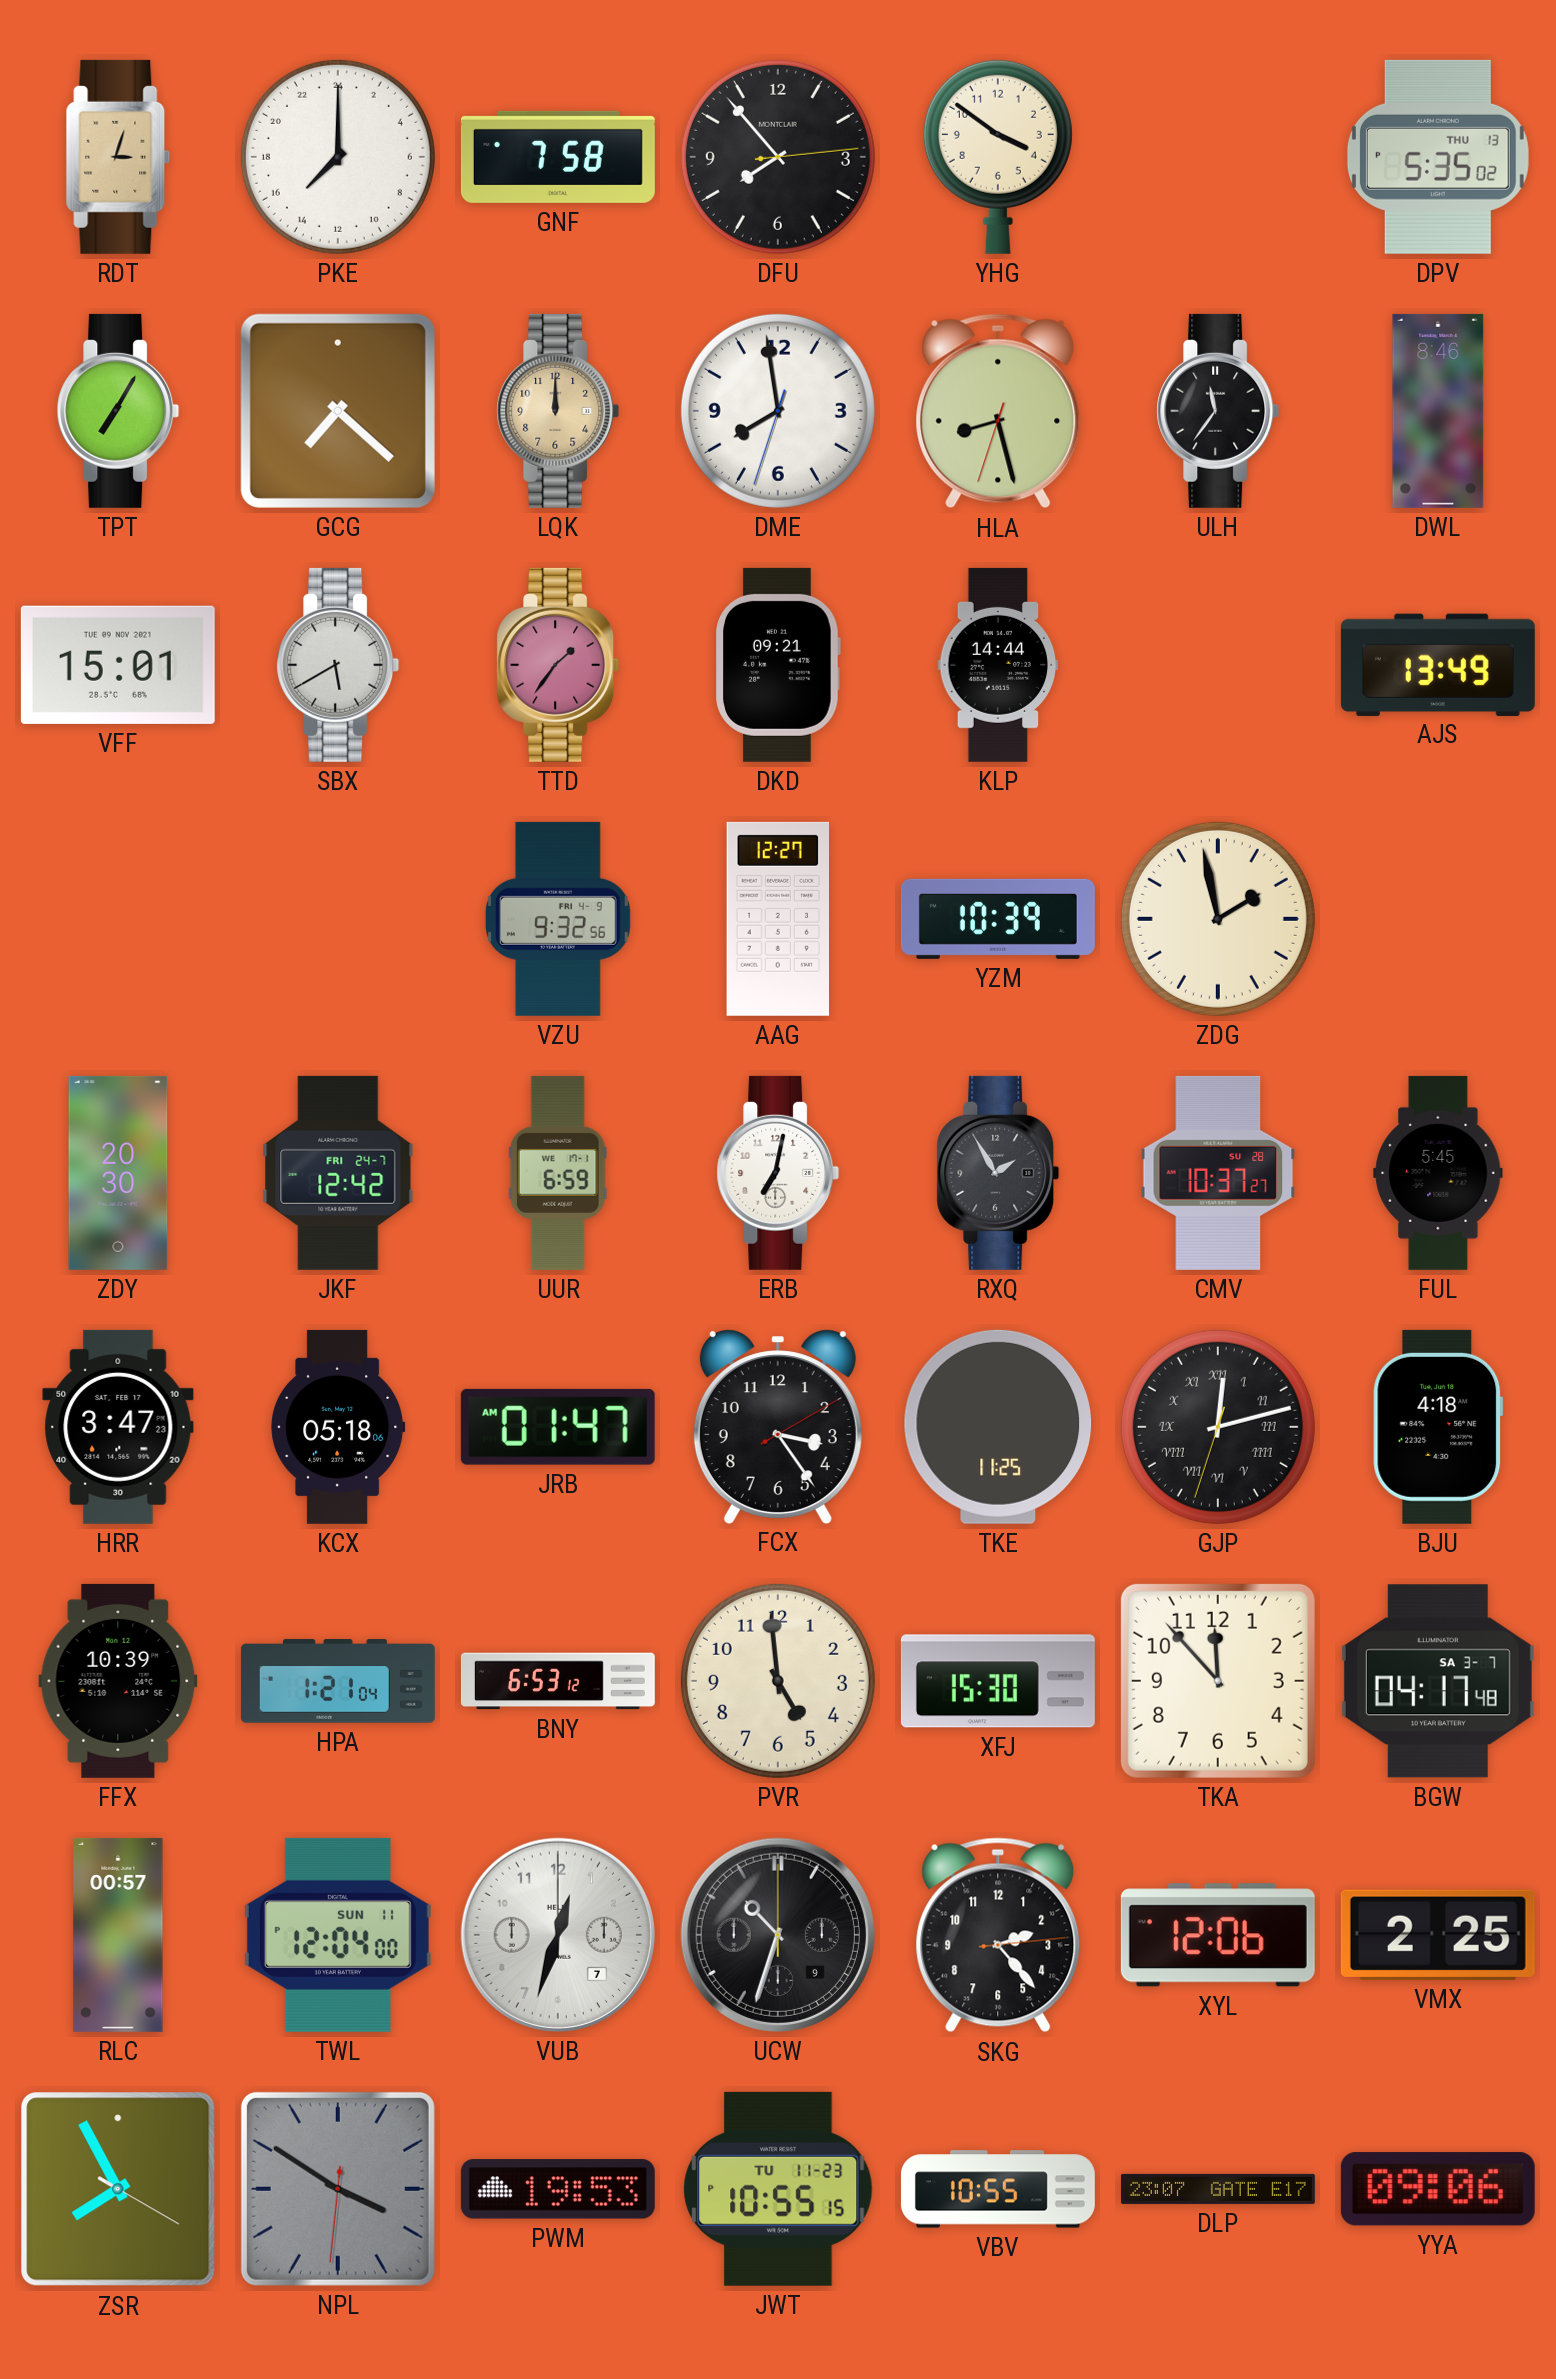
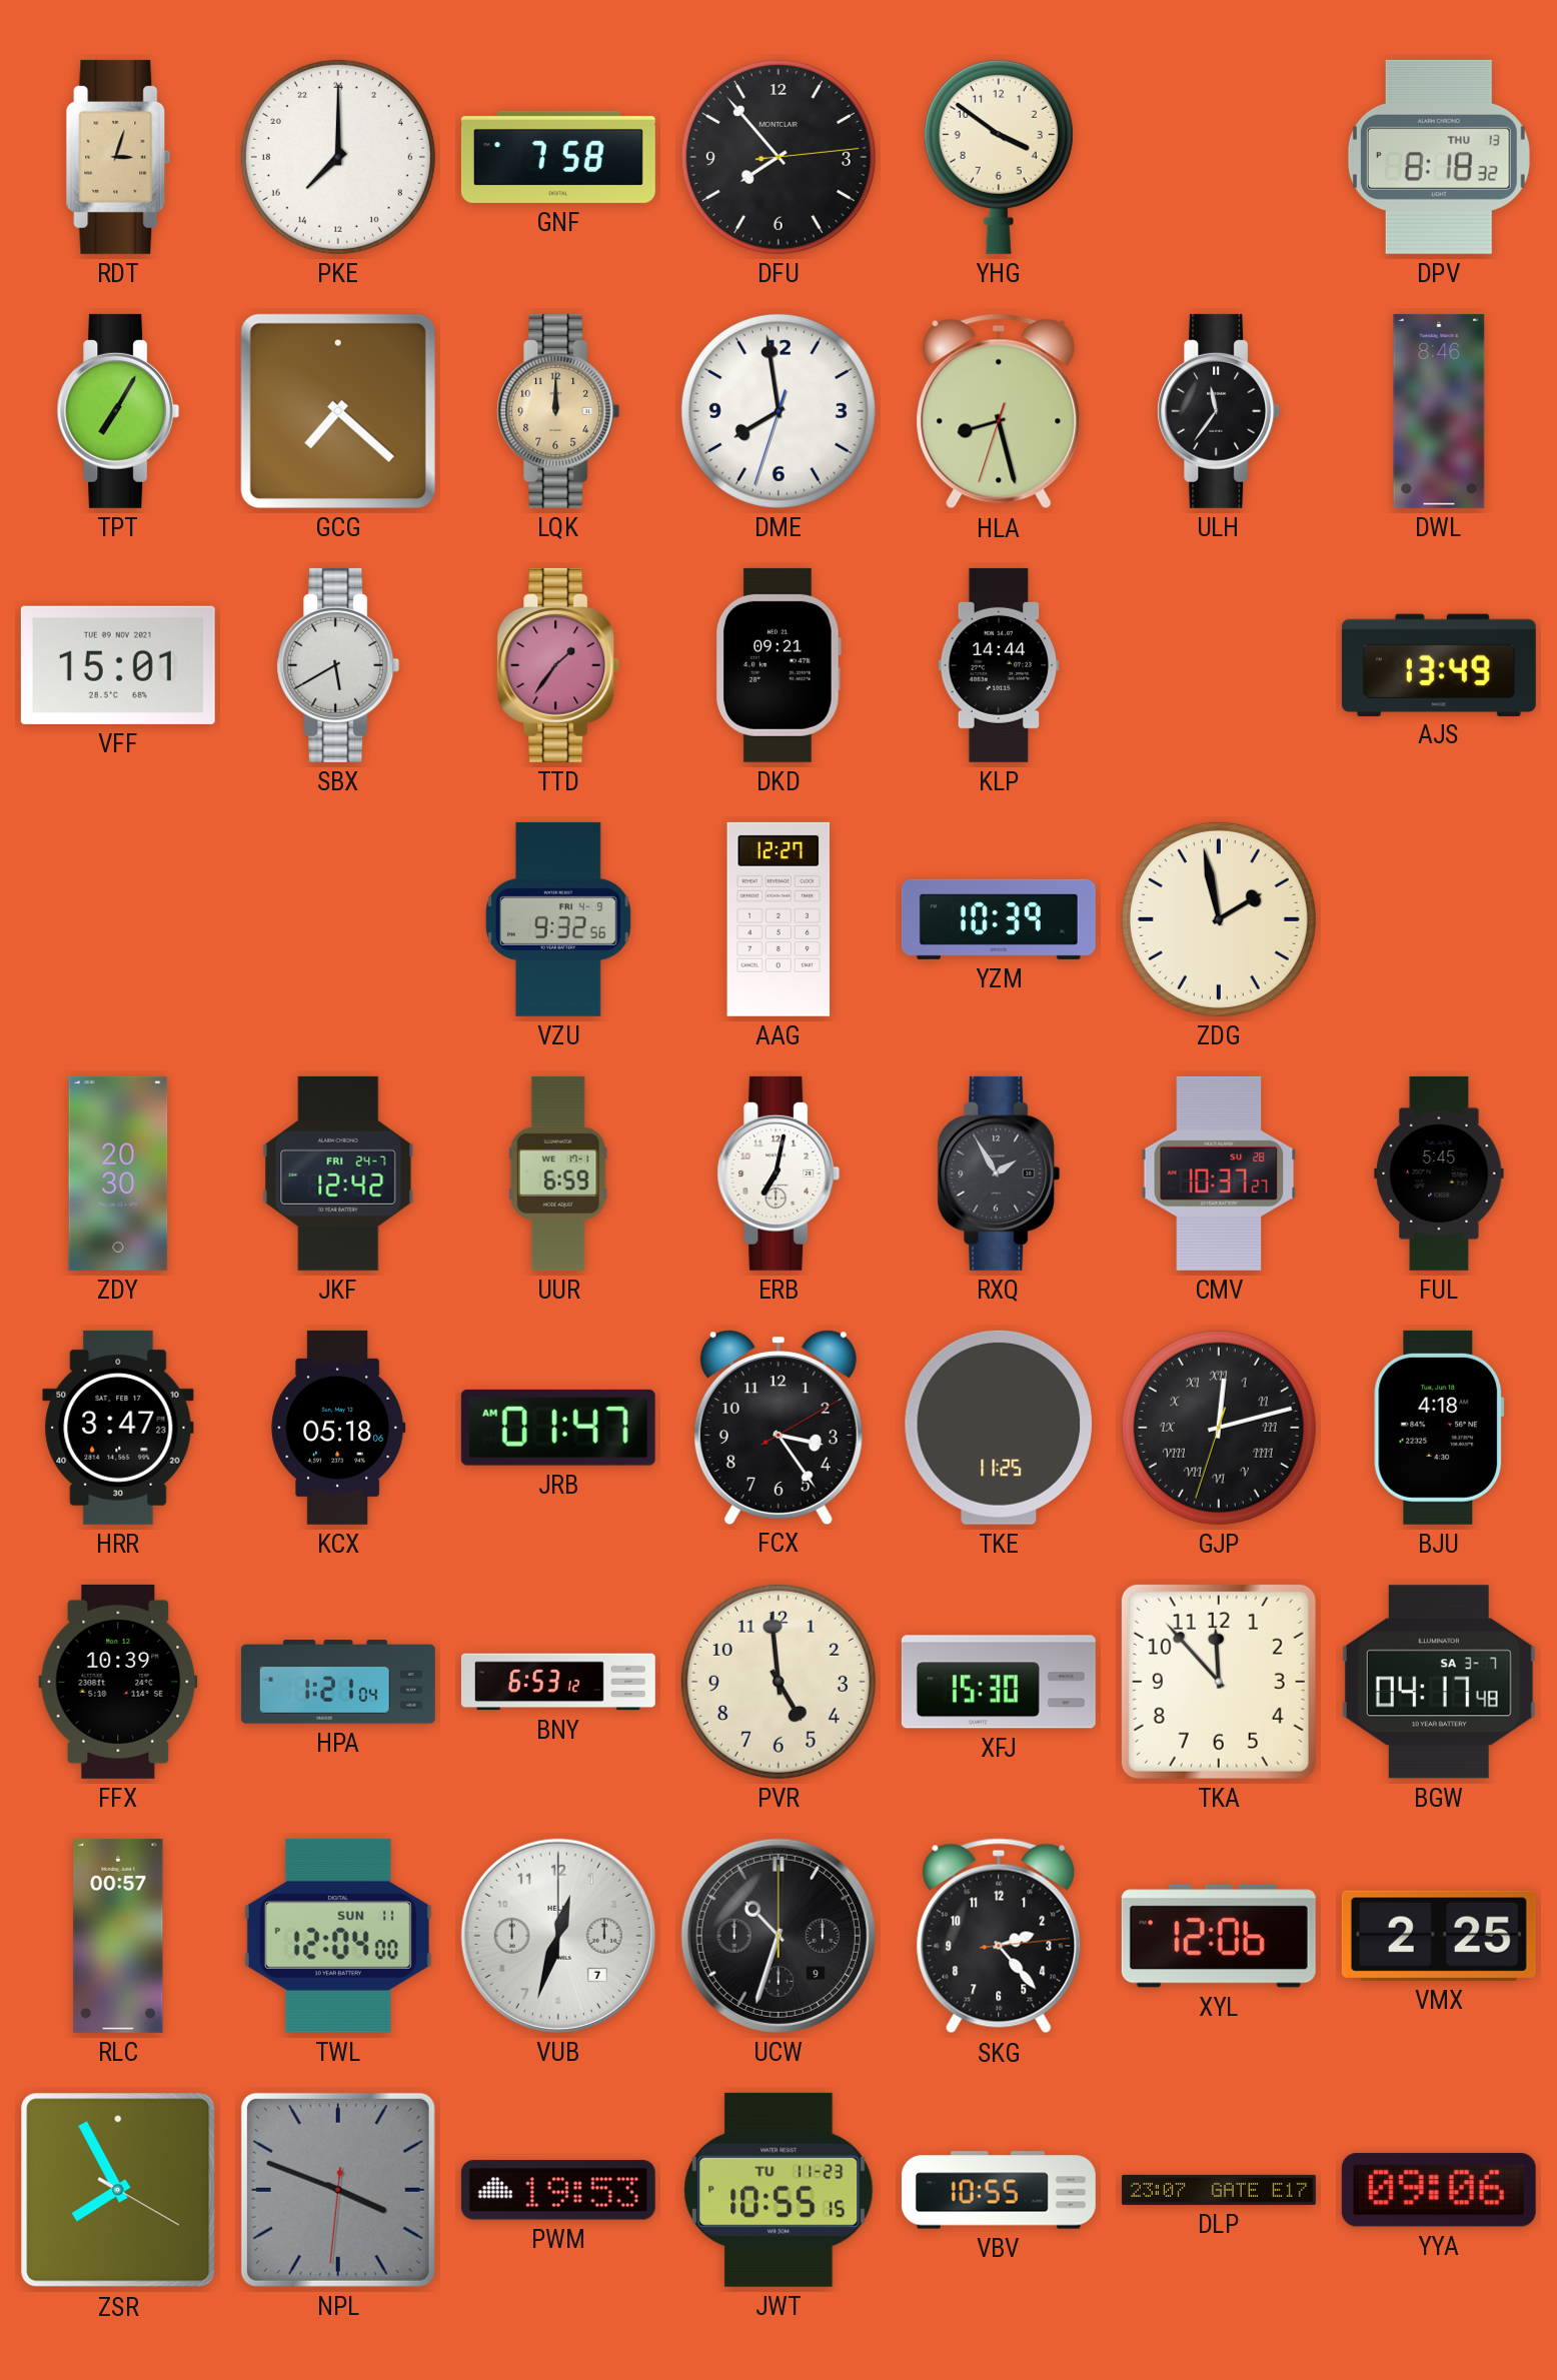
DPV: 5:35 -> 8:18 (1439, 157)
NPL: 3:50 -> 3:48 (338, 2190)
